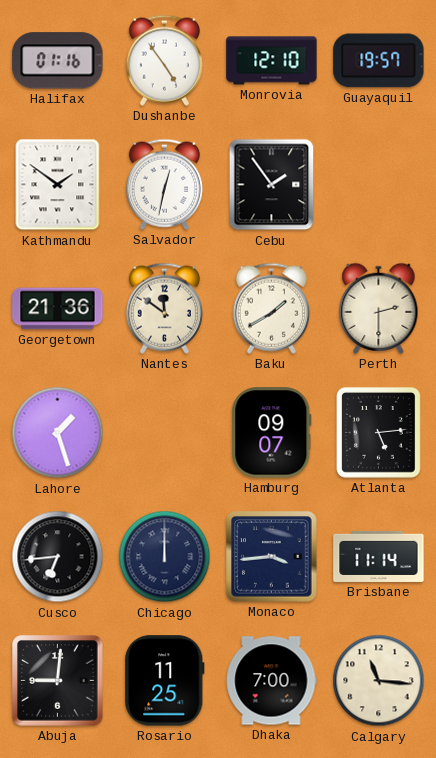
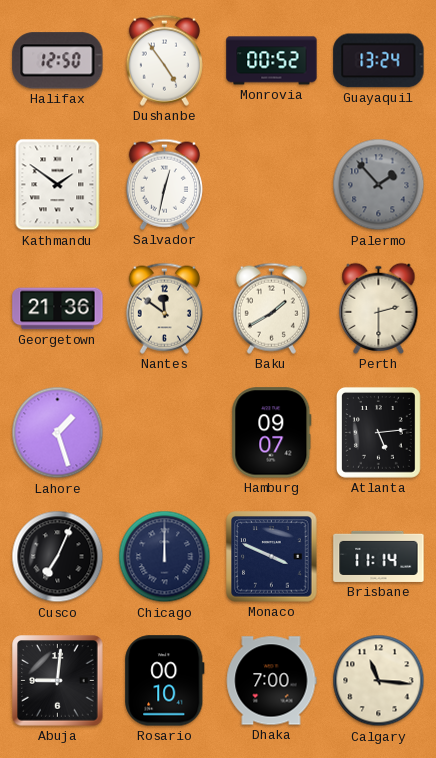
Halifax: 01:16 -> 12:50 (58, 61)
Monrovia: 12:10 -> 00:52 (272, 61)
Guayaquil: 19:57 -> 13:24 (379, 61)
Cebu: 1:54 -> none (272, 185)
Palermo: none -> 1:53 (379, 185)
Cusco: 6:44 -> 7:04 (58, 557)
Monaco: 3:44 -> 3:49 (272, 557)
Rosario: 11:25 -> 00:10 (165, 681)
